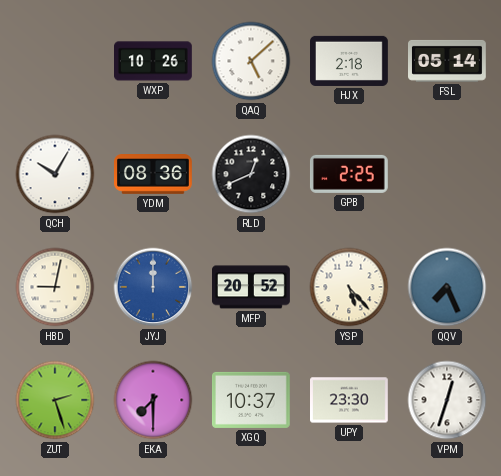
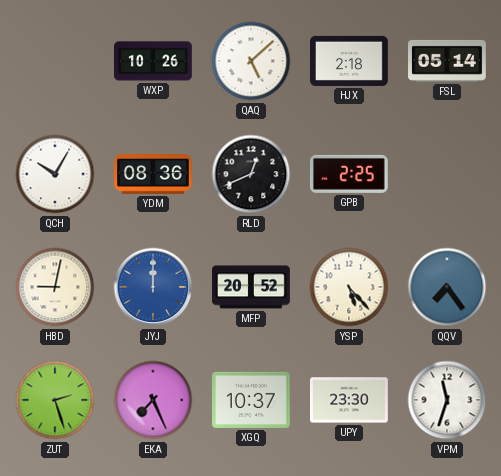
QQV: 7:26 -> 7:24 (447, 287)
EKA: 7:30 -> 7:26 (153, 400)
VPM: 12:33 -> 11:33 (447, 400)
